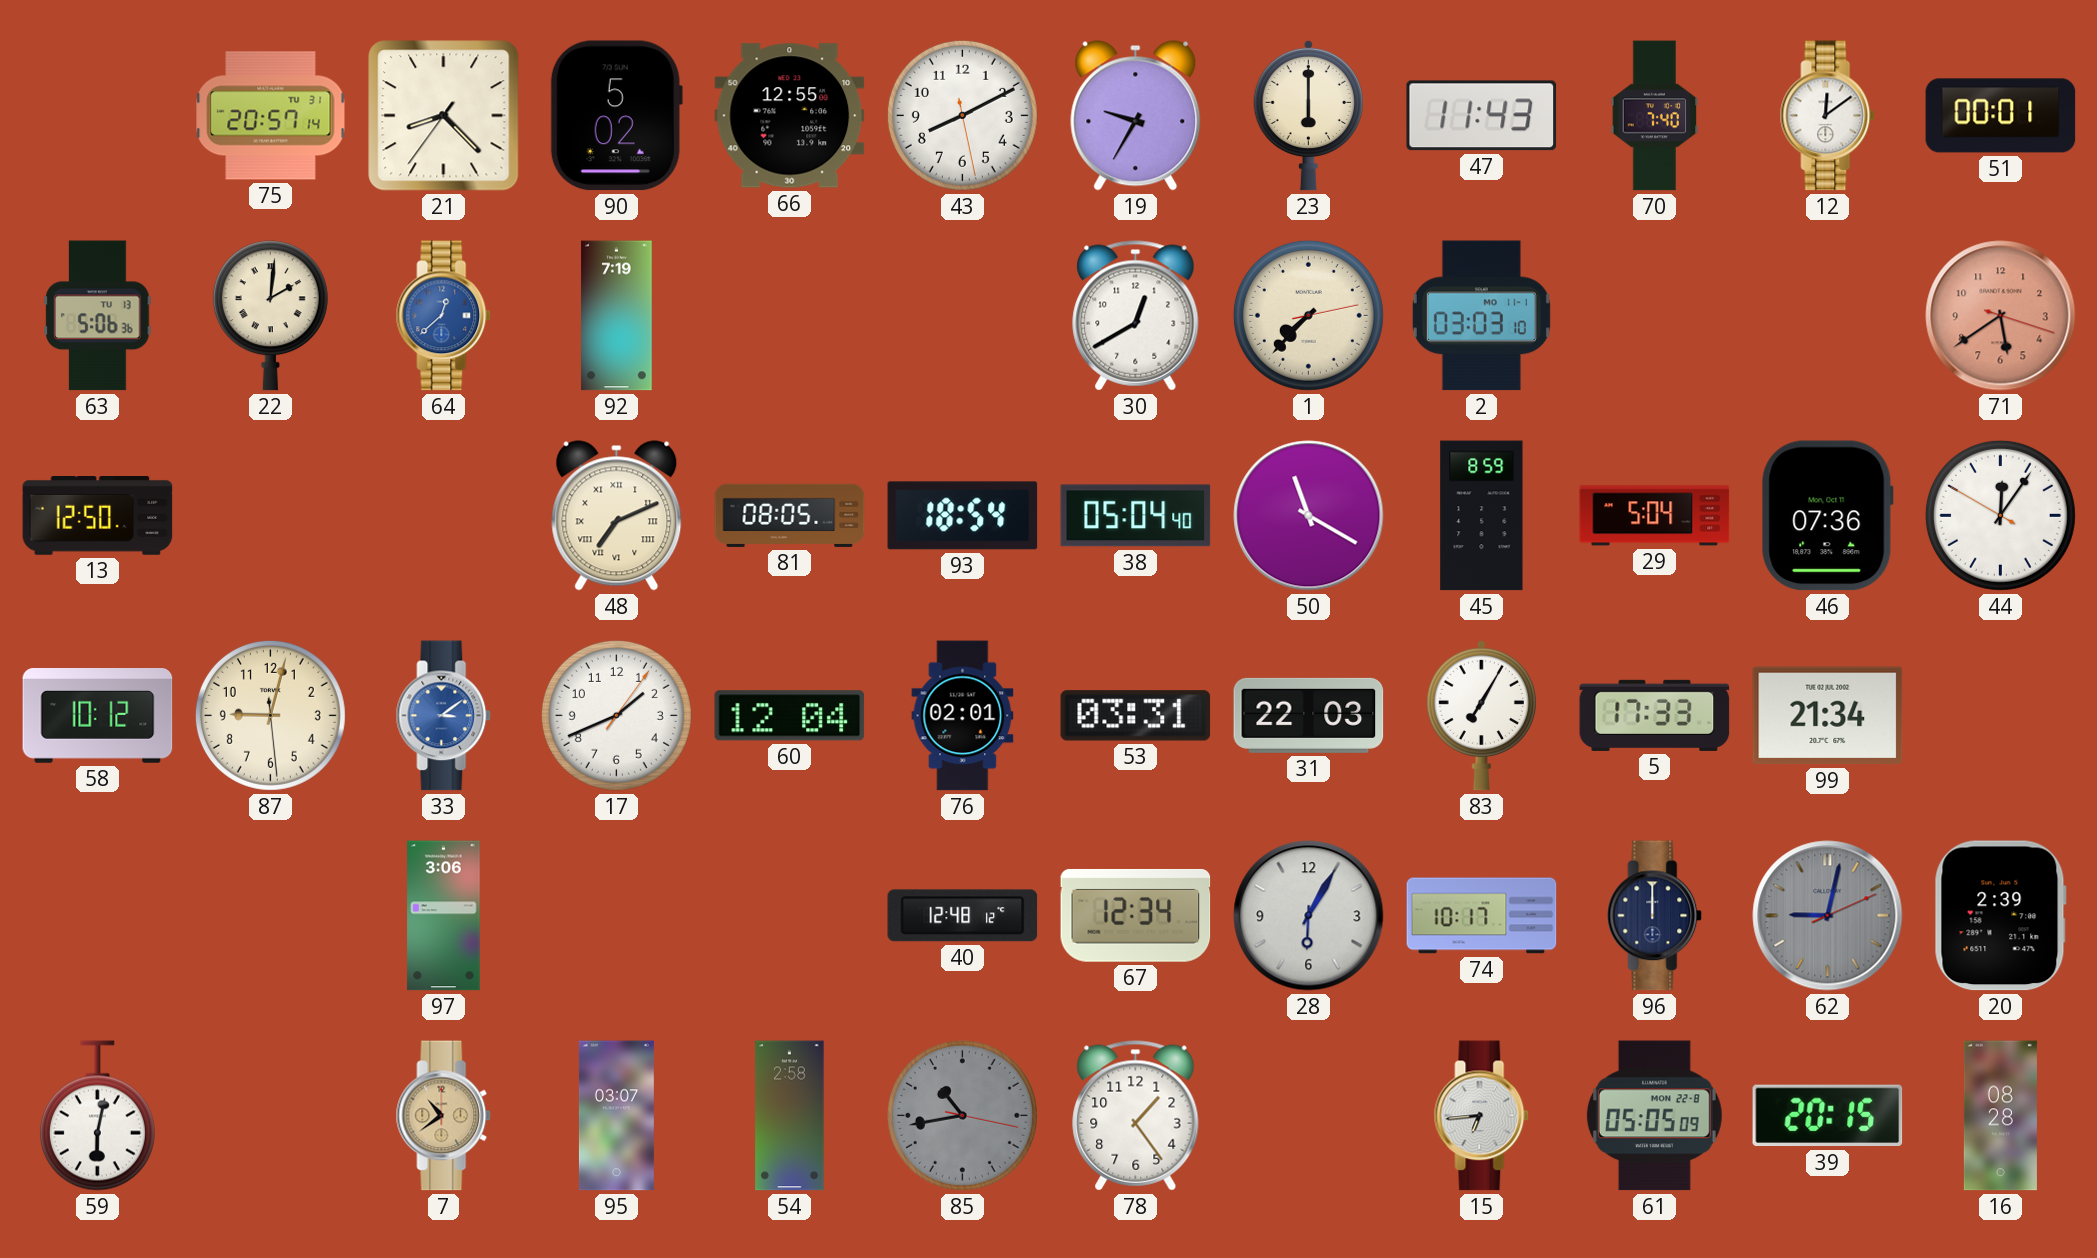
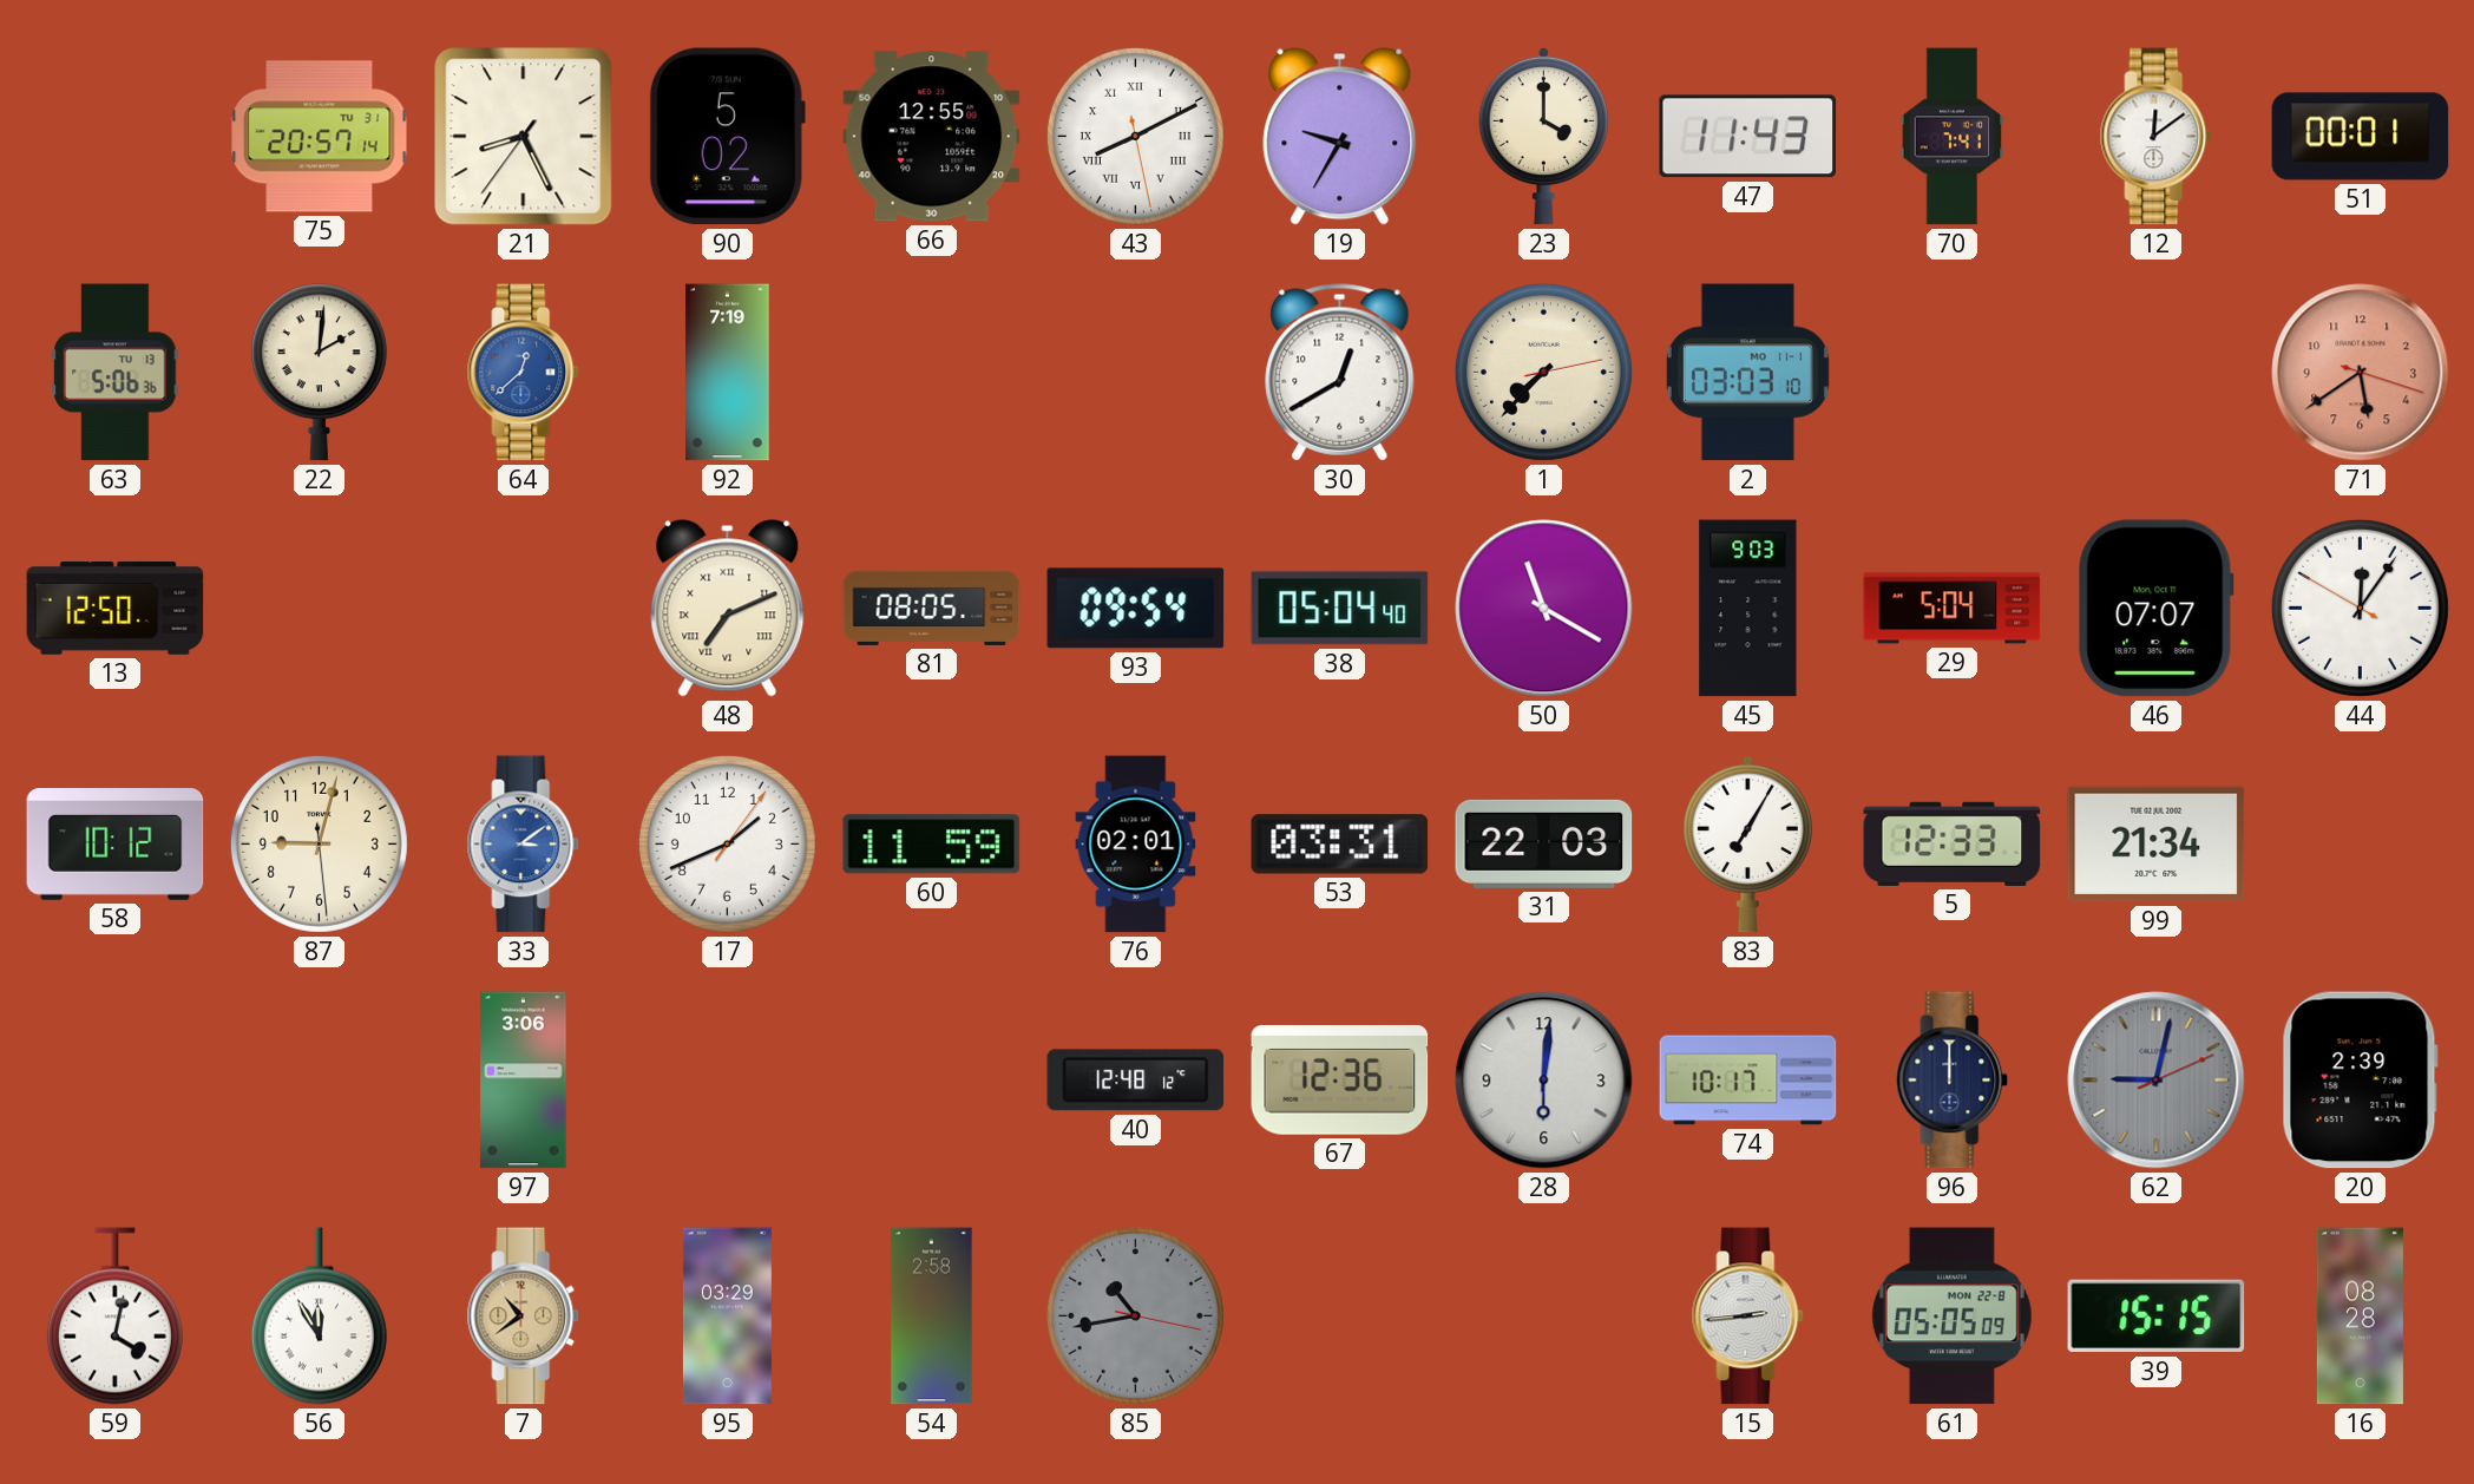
21: 8:22 -> 8:25 (524, 137)
43 numerals: Arabic -> Roman (1135, 136)
23: 6:00 -> 4:00 (1543, 136)
70: 7:40 -> 7:41 (1953, 137)
93: 18:54 -> 09:54 (1136, 609)
45: 8:59 -> 9:03 (1748, 609)
46: 07:36 -> 07:07 (2155, 609)
60: 12:04 -> 11:59 (932, 845)
5: 17:33 -> 12:33 (1953, 843)
67: 12:34 -> 12:36 (1340, 1079)
28: 6:05 -> 6:01 (1544, 1081)
59: 6:02 -> 4:02 (114, 1316)
56: none -> 11:55 (319, 1316)
95: 03:07 -> 03:29 (727, 1316)
78: 1:24 -> none (1136, 1116)
15: 6:44 -> 2:44 (1748, 1316)
39: 20:15 -> 15:15 (2157, 1316)
